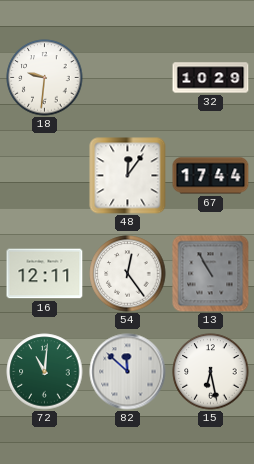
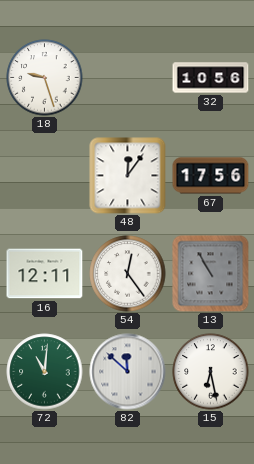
18: 9:31 -> 9:27 (45, 78)
32: 10:29 -> 10:56 (211, 78)
67: 17:44 -> 17:56 (211, 176)
